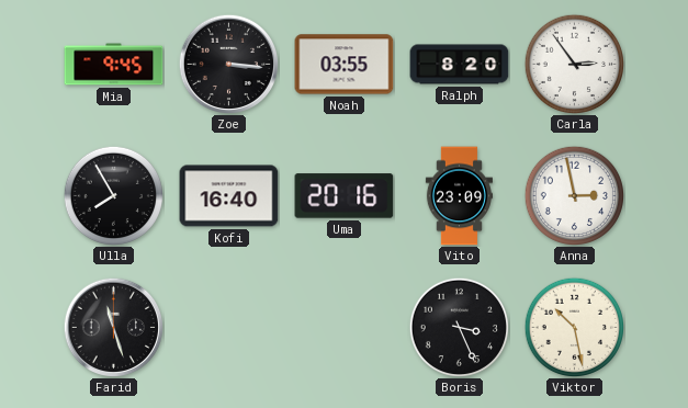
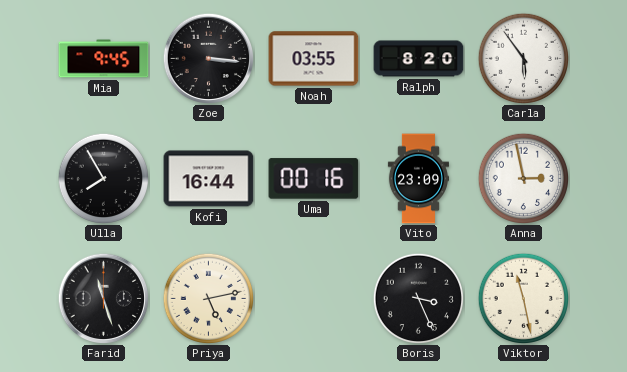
Carla: 2:54 -> 5:54 (523, 58)
Kofi: 16:40 -> 16:44 (209, 179)
Uma: 20:16 -> 00:16 (314, 179)
Priya: none -> 5:13 (208, 298)
Viktor: 10:28 -> 11:28 (523, 298)
